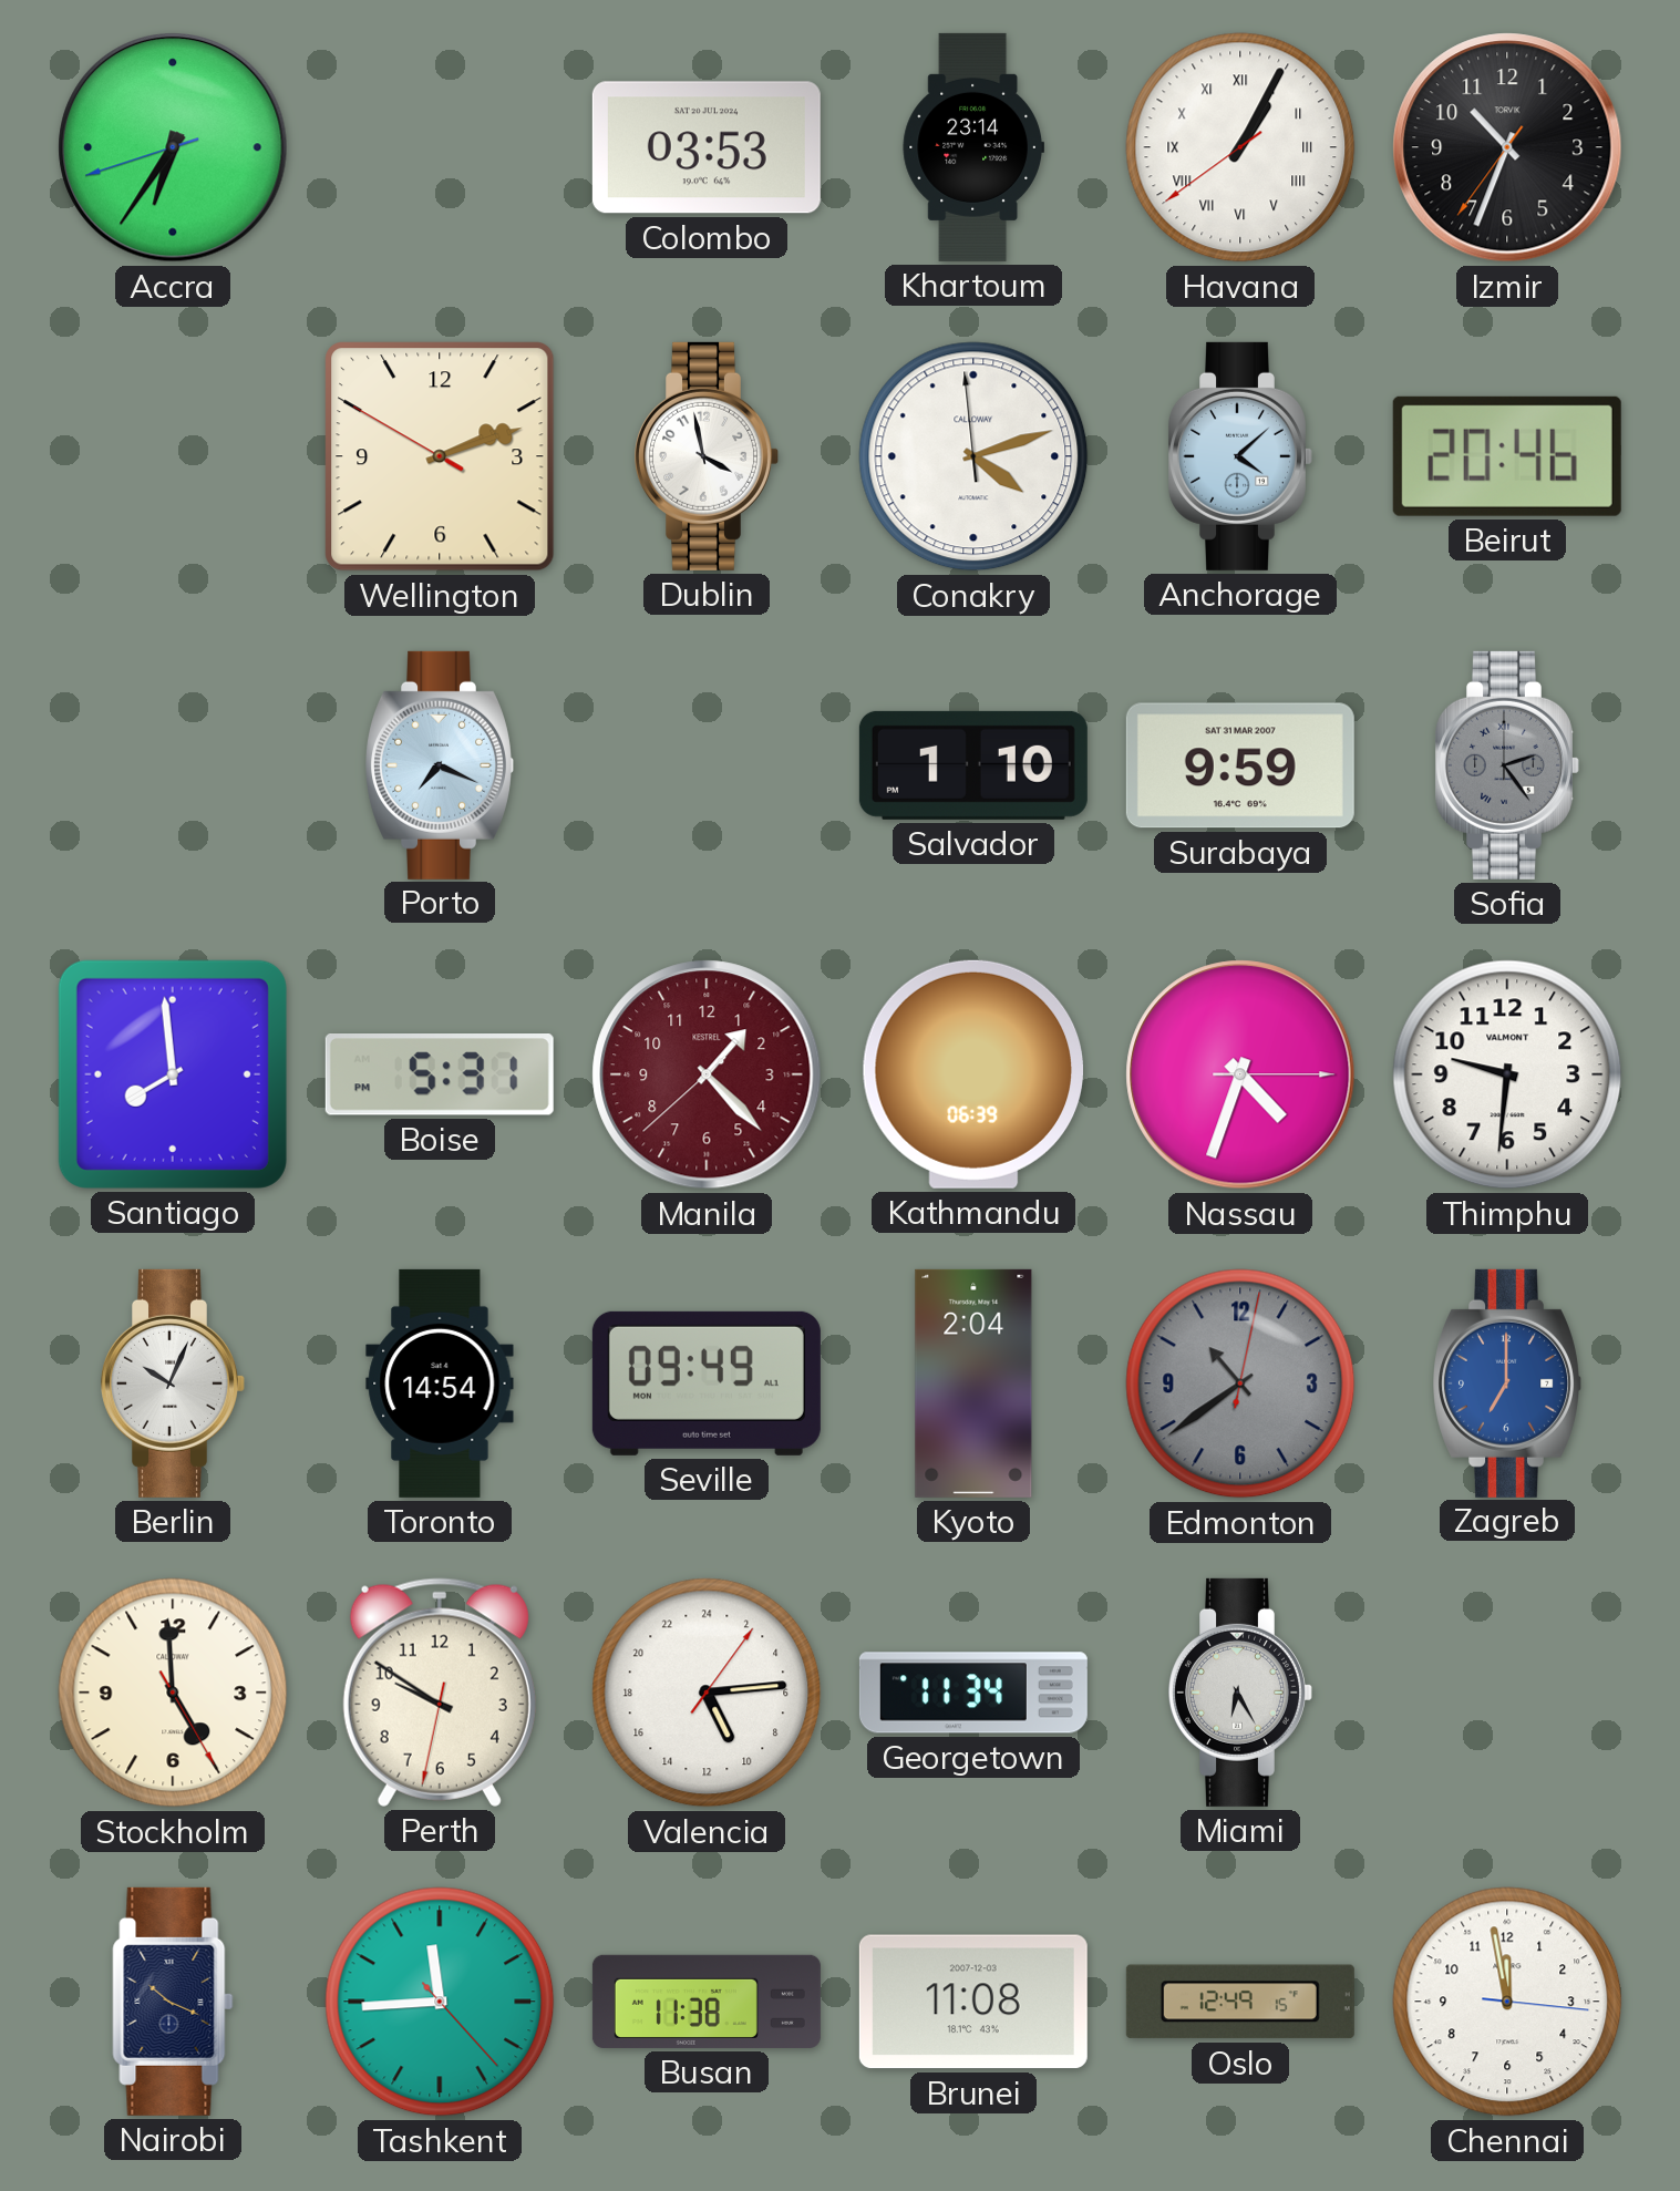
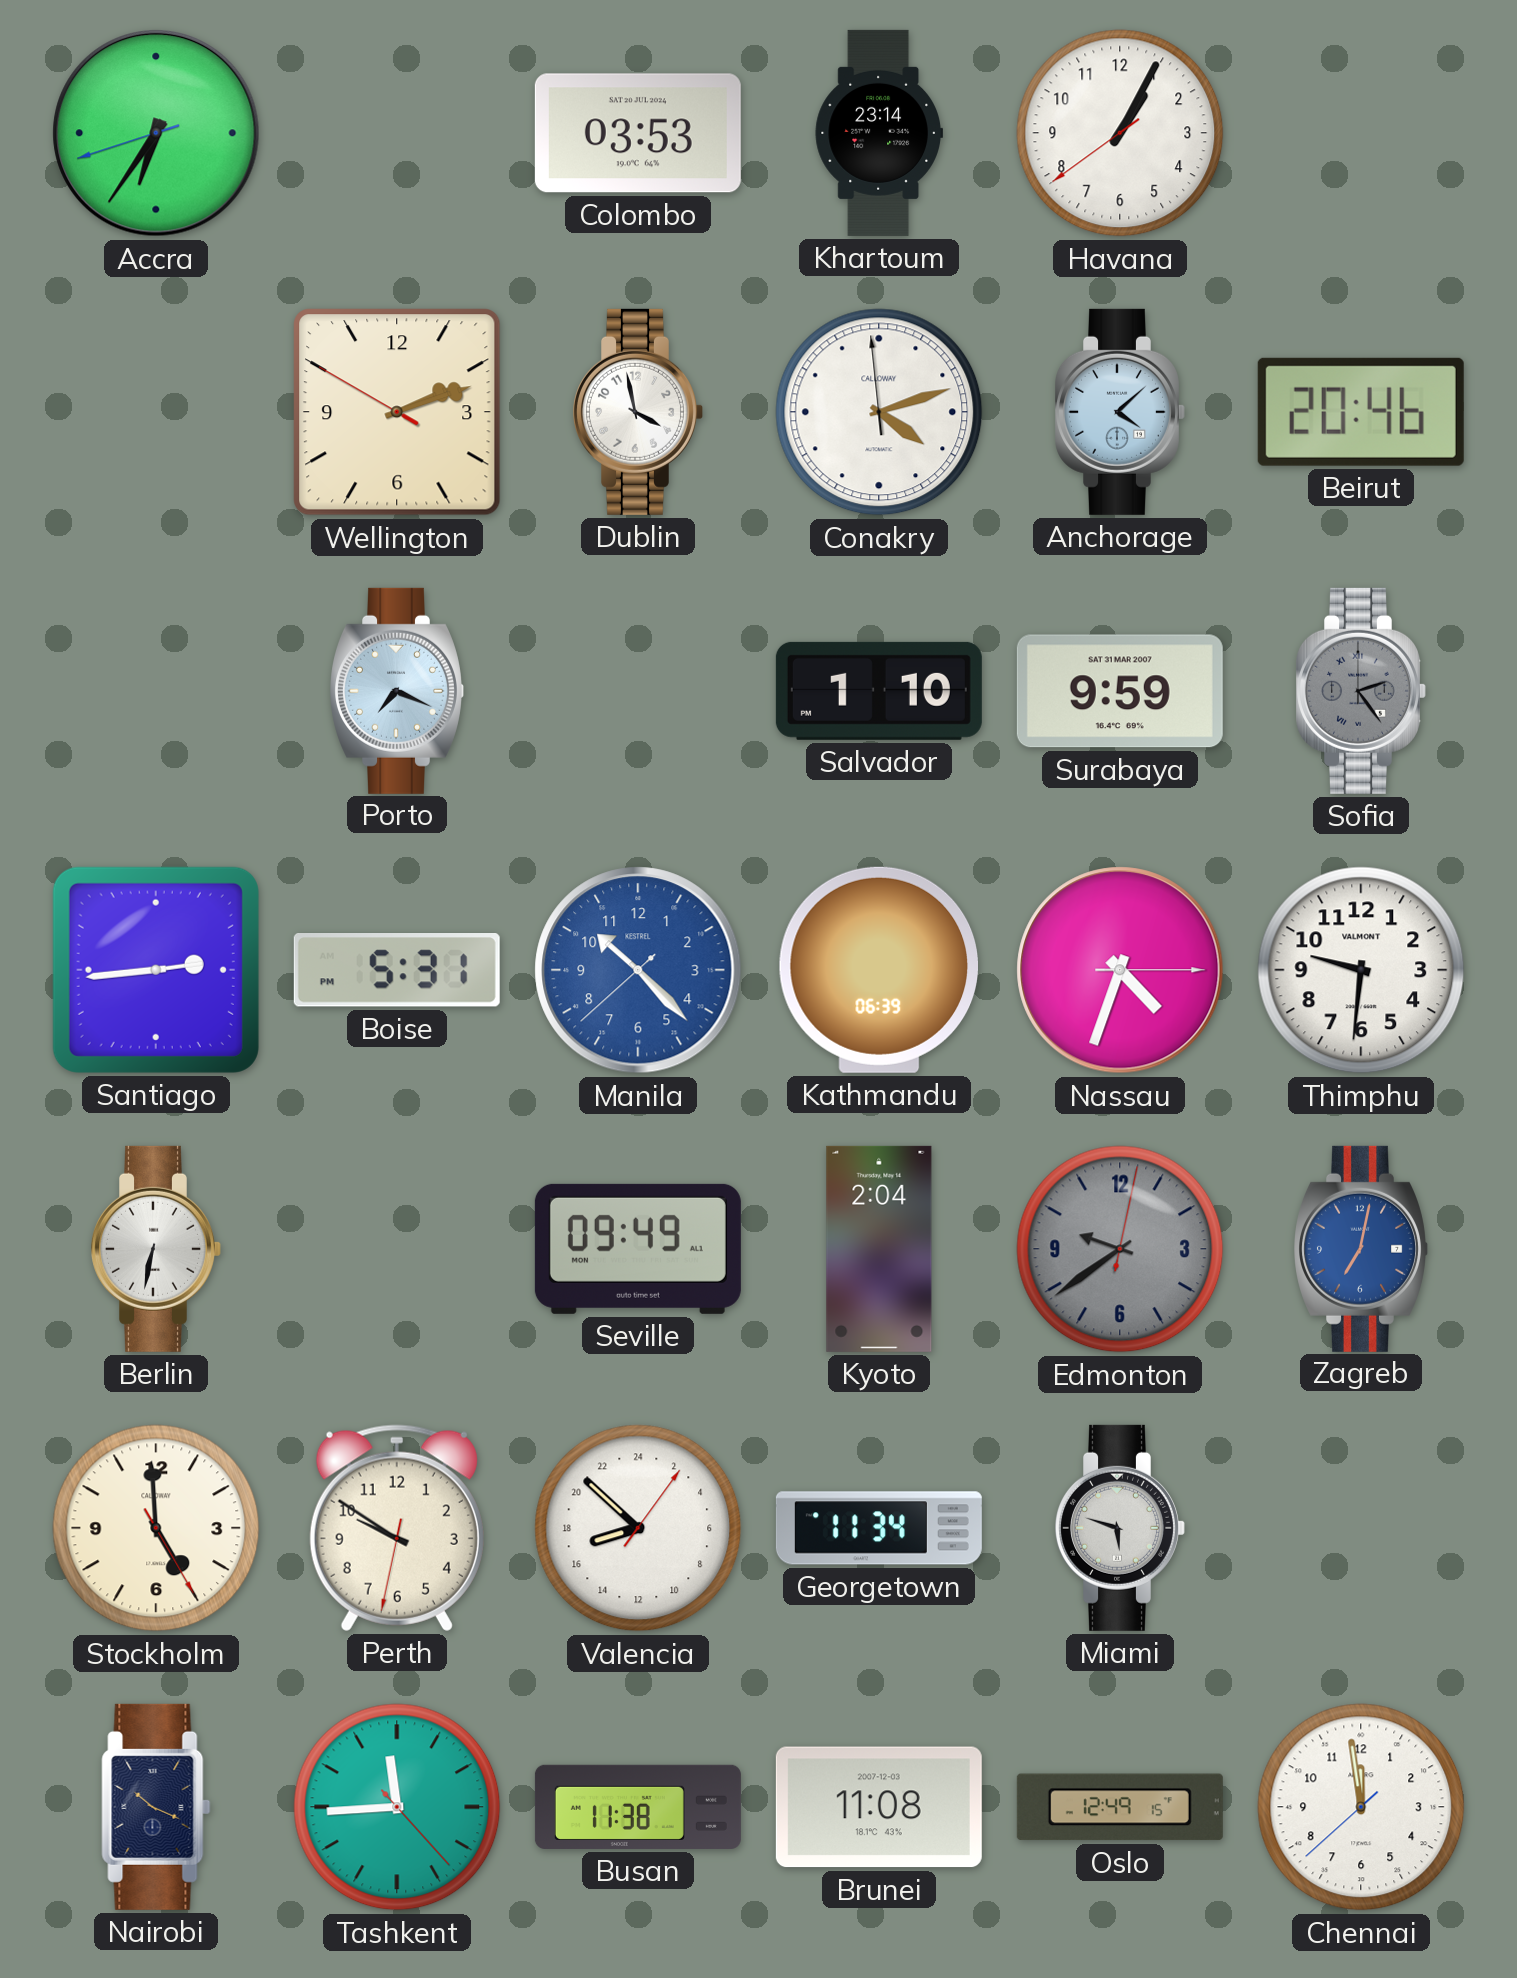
Havana numerals: Roman -> Arabic (1120, 133)
Izmir: 10:33 -> none (1507, 147)
Santiago: 7:59 -> 2:44 (156, 970)
Manila: 1:22 -> 10:22 (638, 970)
Manila dial: burgundy -> blue (638, 970)
Berlin: 10:04 -> 6:32 (157, 1249)
Toronto: 14:54 -> none (440, 1383)
Edmonton: 10:39 -> 9:39 (1120, 1249)
Zagreb: 7:00 -> 7:02 (1362, 1249)
Valencia: 10:14 -> 16:52 (638, 1528)
Miami: 6:25 -> 5:48 (1121, 1528)
Chennai: 11:58:16 -> 11:58:38 (1361, 1807)
